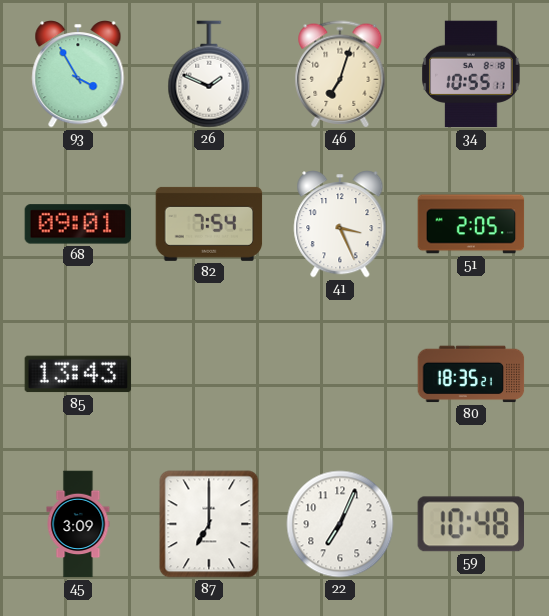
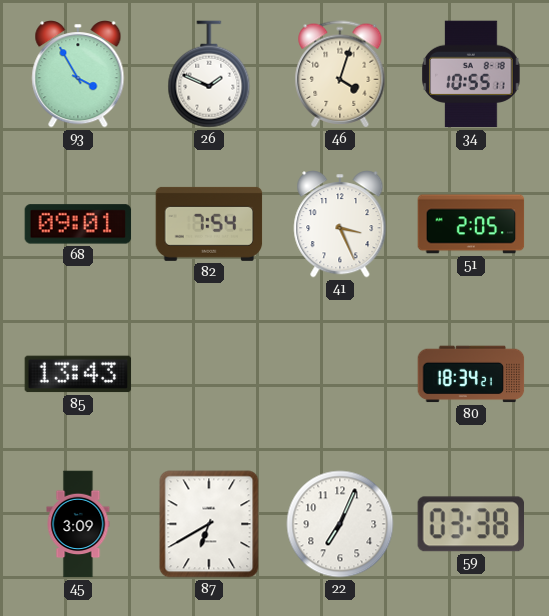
46: 7:03 -> 4:03 (340, 74)
80: 18:35 -> 18:34 (471, 374)
87: 7:00 -> 6:40 (209, 524)
59: 10:48 -> 03:38 (470, 524)
